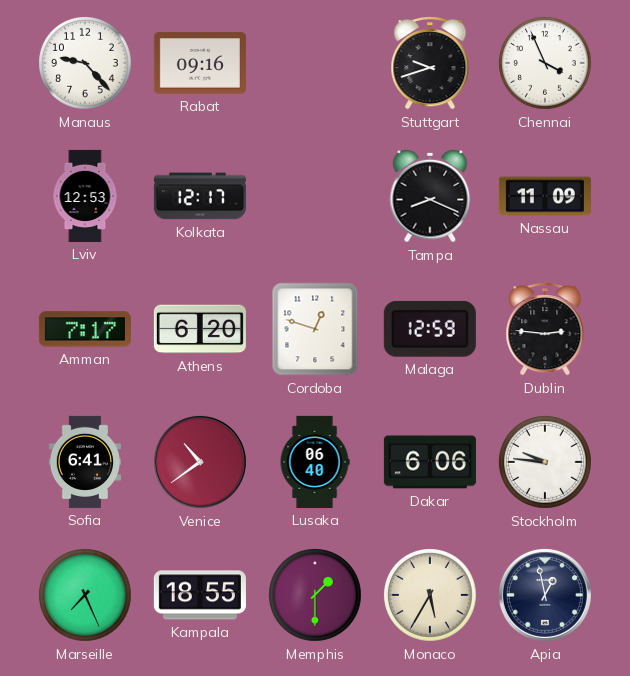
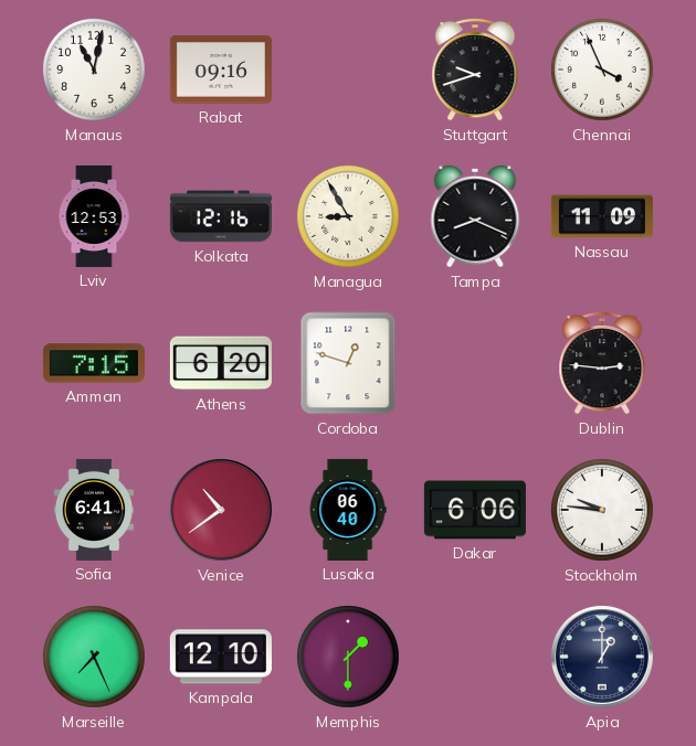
Manaus: 9:23 -> 11:02 (95, 71)
Kolkata: 12:17 -> 12:16 (221, 216)
Managua: none -> 8:55 (349, 217)
Amman: 7:17 -> 7:15 (94, 363)
Malaga: 12:59 -> none (430, 329)
Kampala: 18:55 -> 12:10 (221, 657)
Monaco: 5:35 -> none (431, 596)
Apia: 12:58 -> 1:00 (602, 657)
